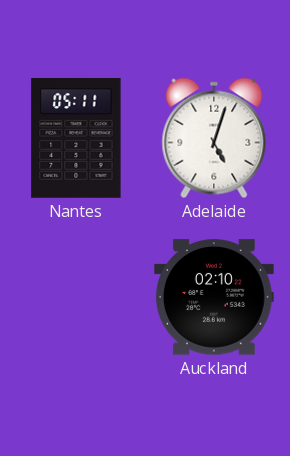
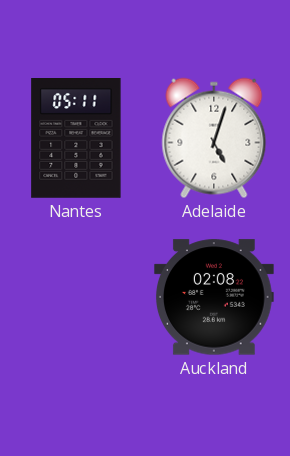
Auckland: 02:10 -> 02:08 (215, 297)
